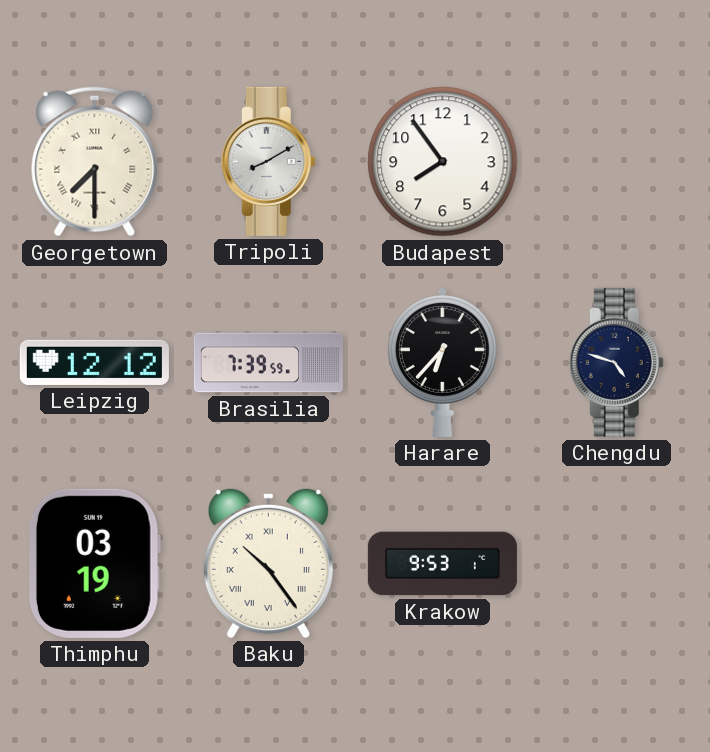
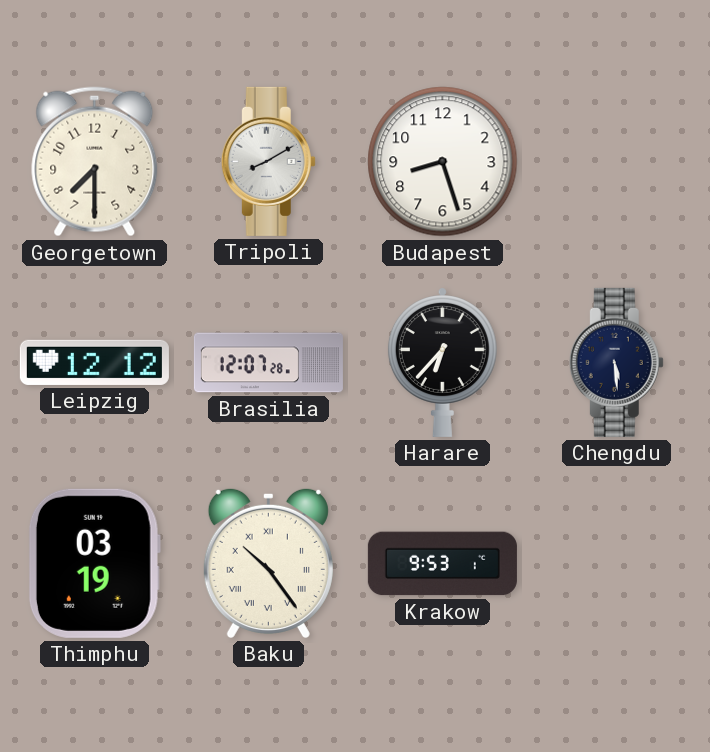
Georgetown numerals: Roman -> Arabic (95, 162)
Budapest: 7:54 -> 8:27 (443, 162)
Brasilia: 7:39 -> 12:07 (268, 363)
Chengdu: 4:48 -> 5:29 (616, 362)
